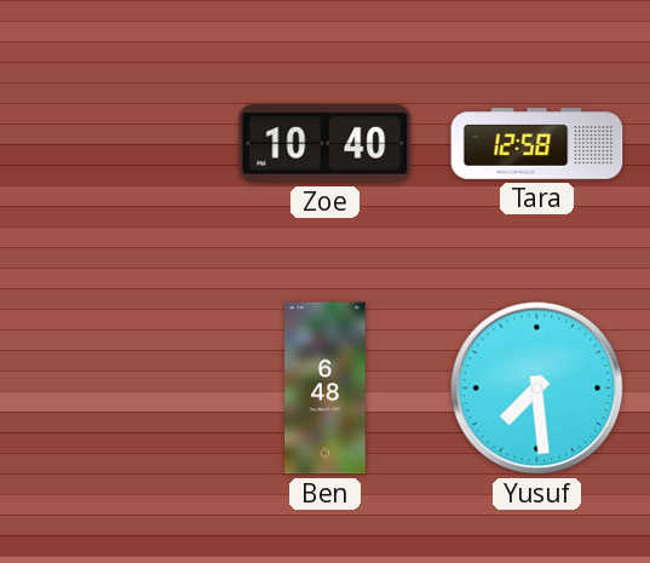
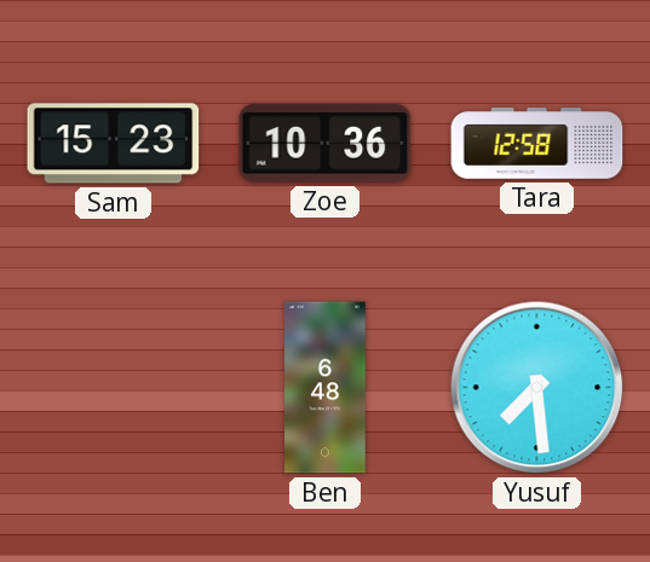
Sam: none -> 15:23 (114, 144)
Zoe: 10:40 -> 10:36 (326, 144)
